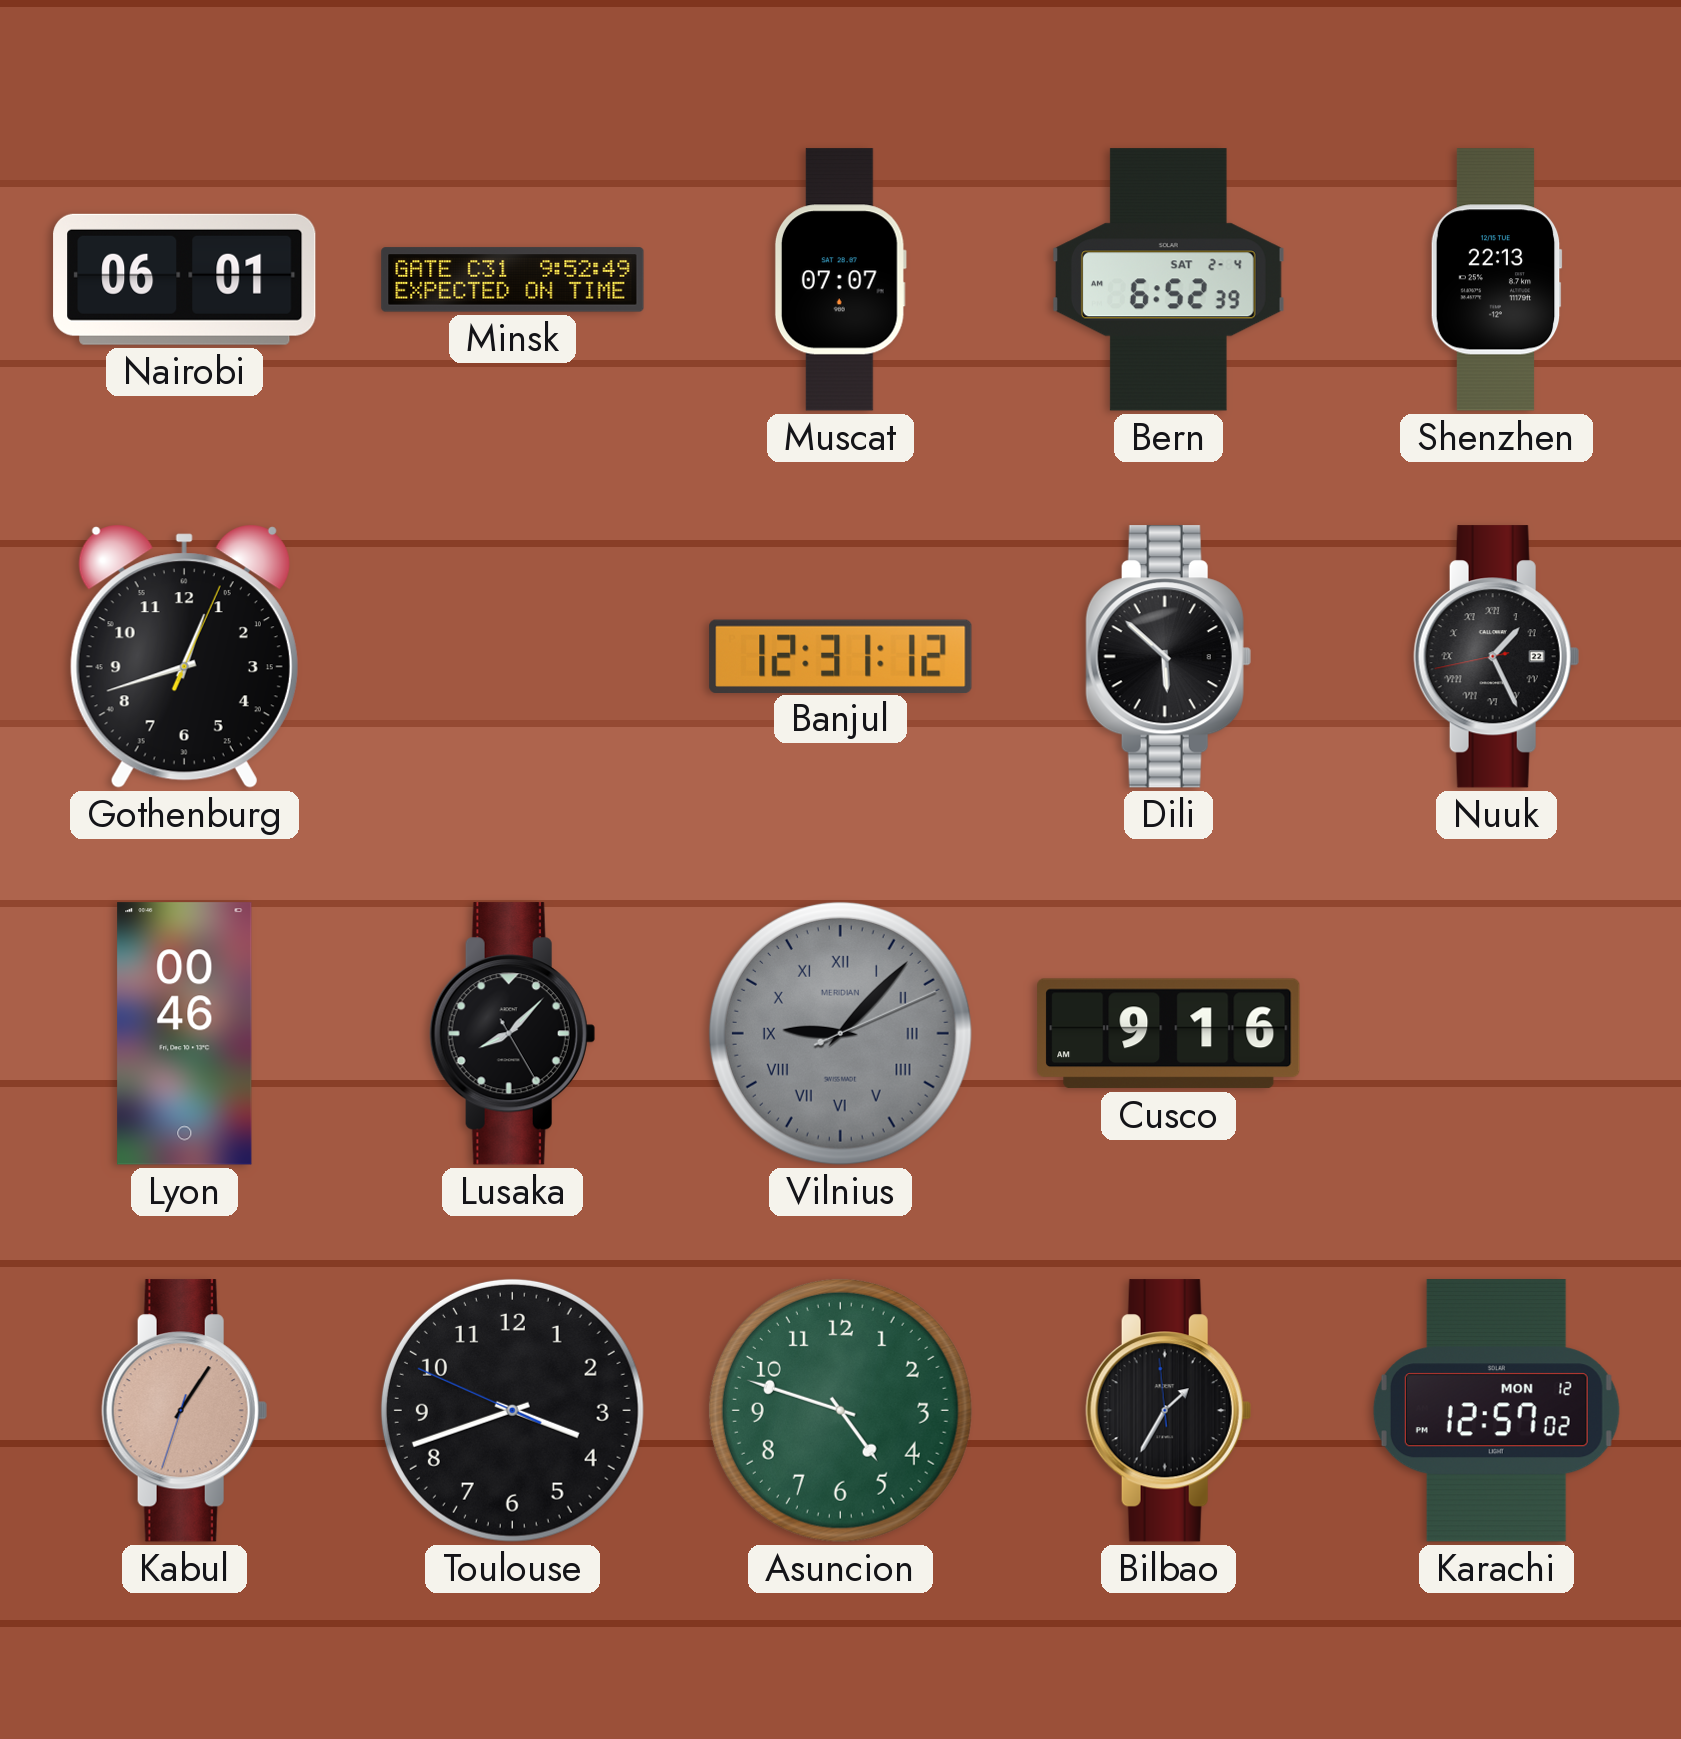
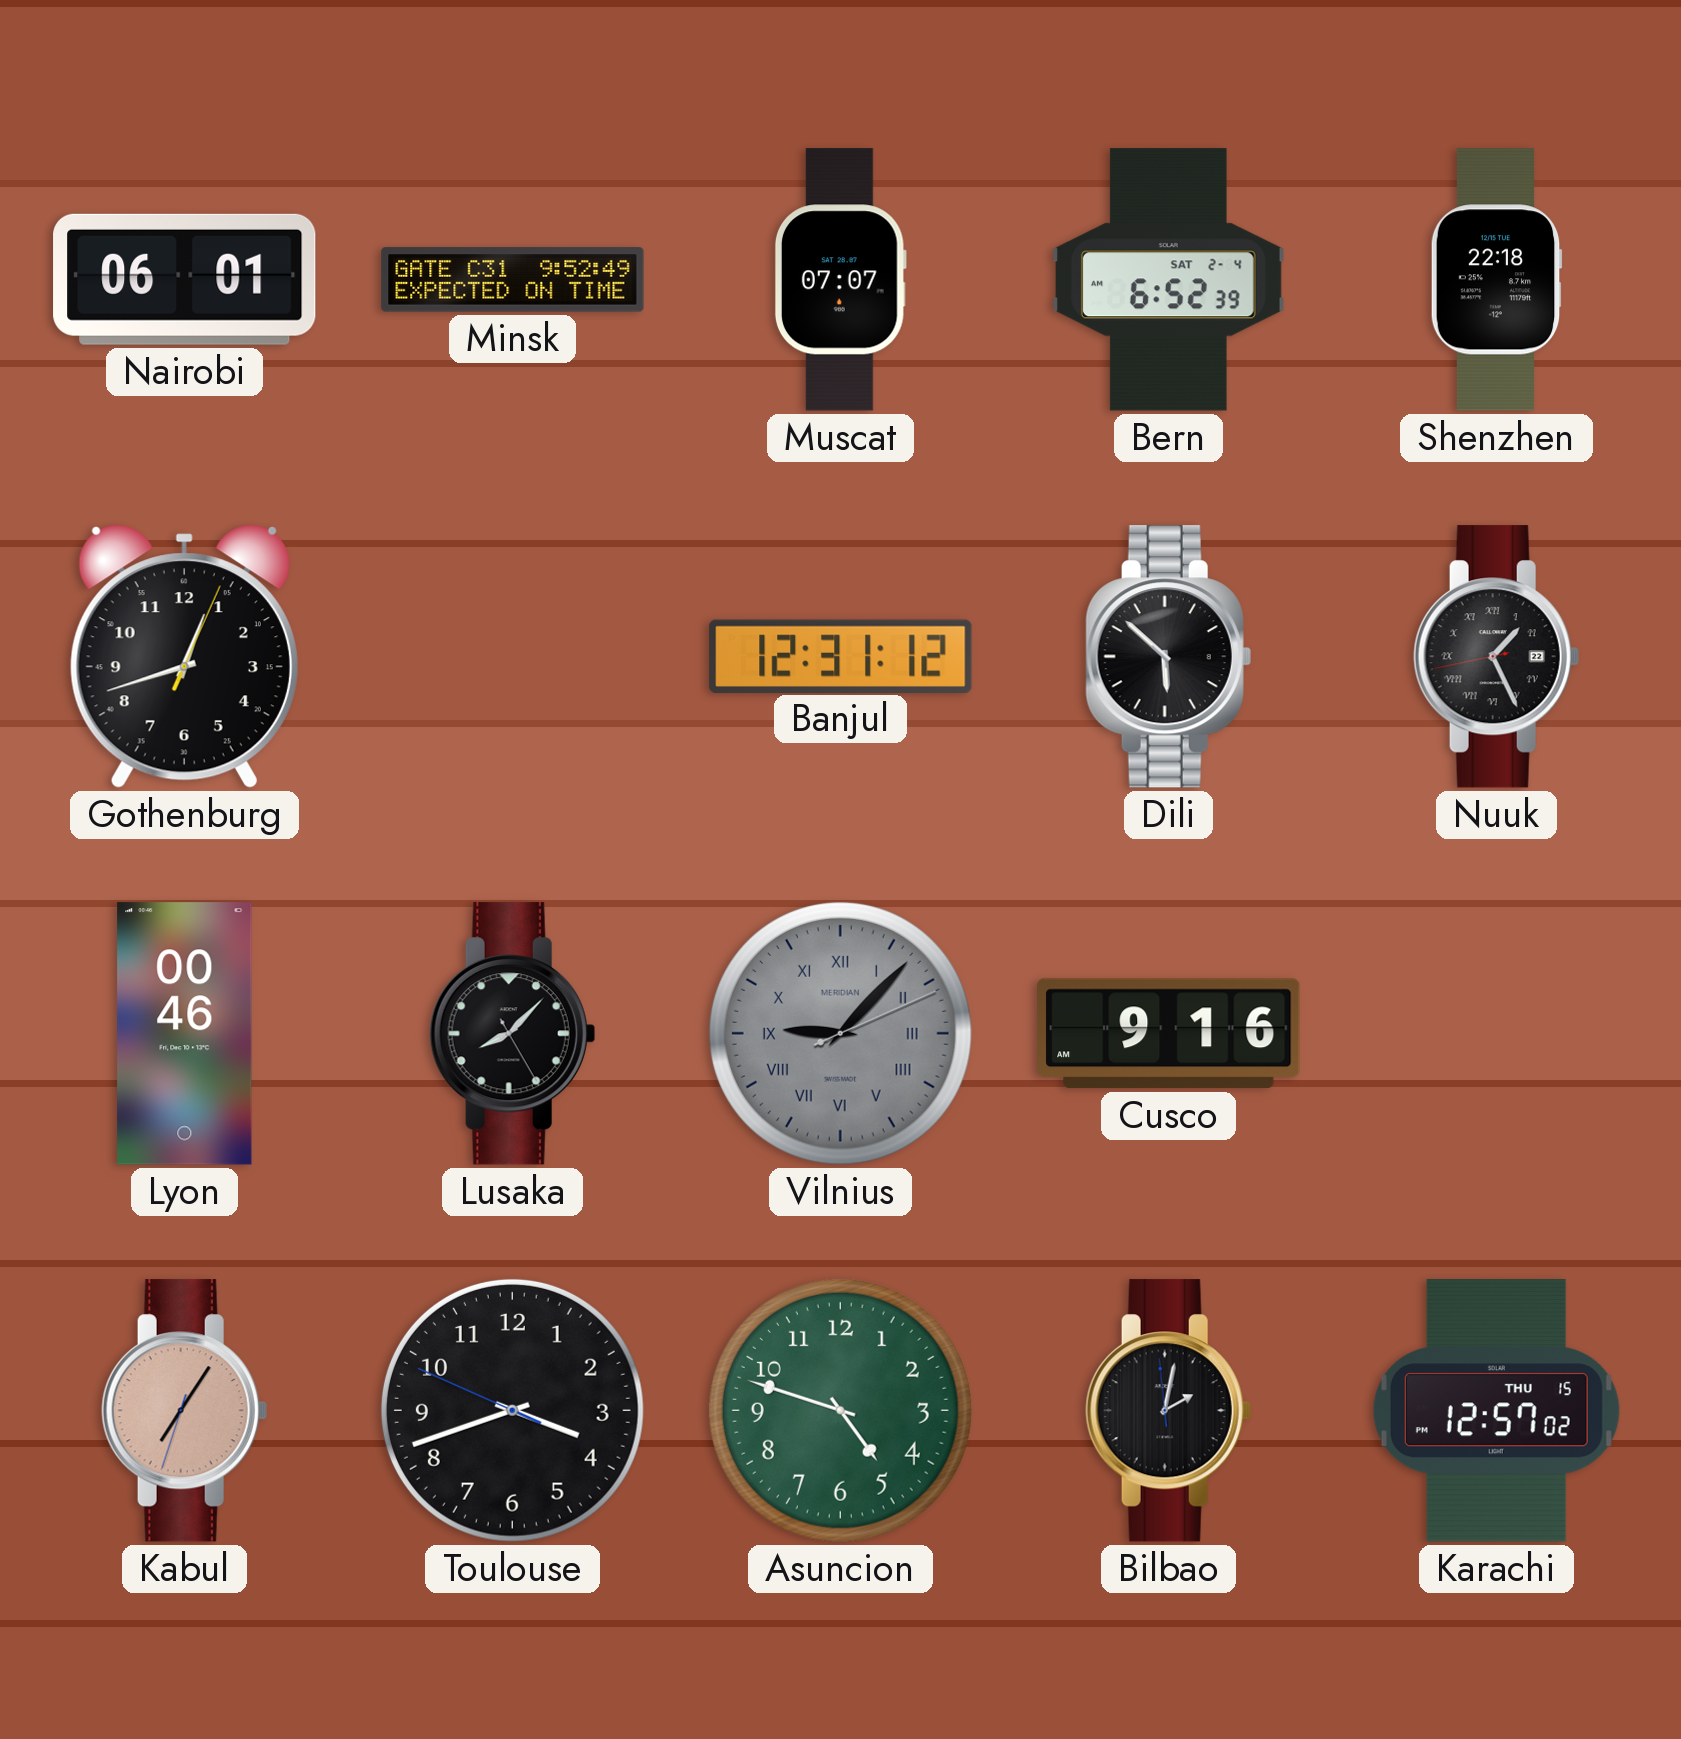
Shenzhen: 22:13 -> 22:18 (1496, 280)
Kabul: 1:05 -> 7:05 (184, 1411)
Bilbao: 1:34 -> 2:01 (1168, 1411)
Karachi date: MON 12 -> THU 15 (1496, 1411)
